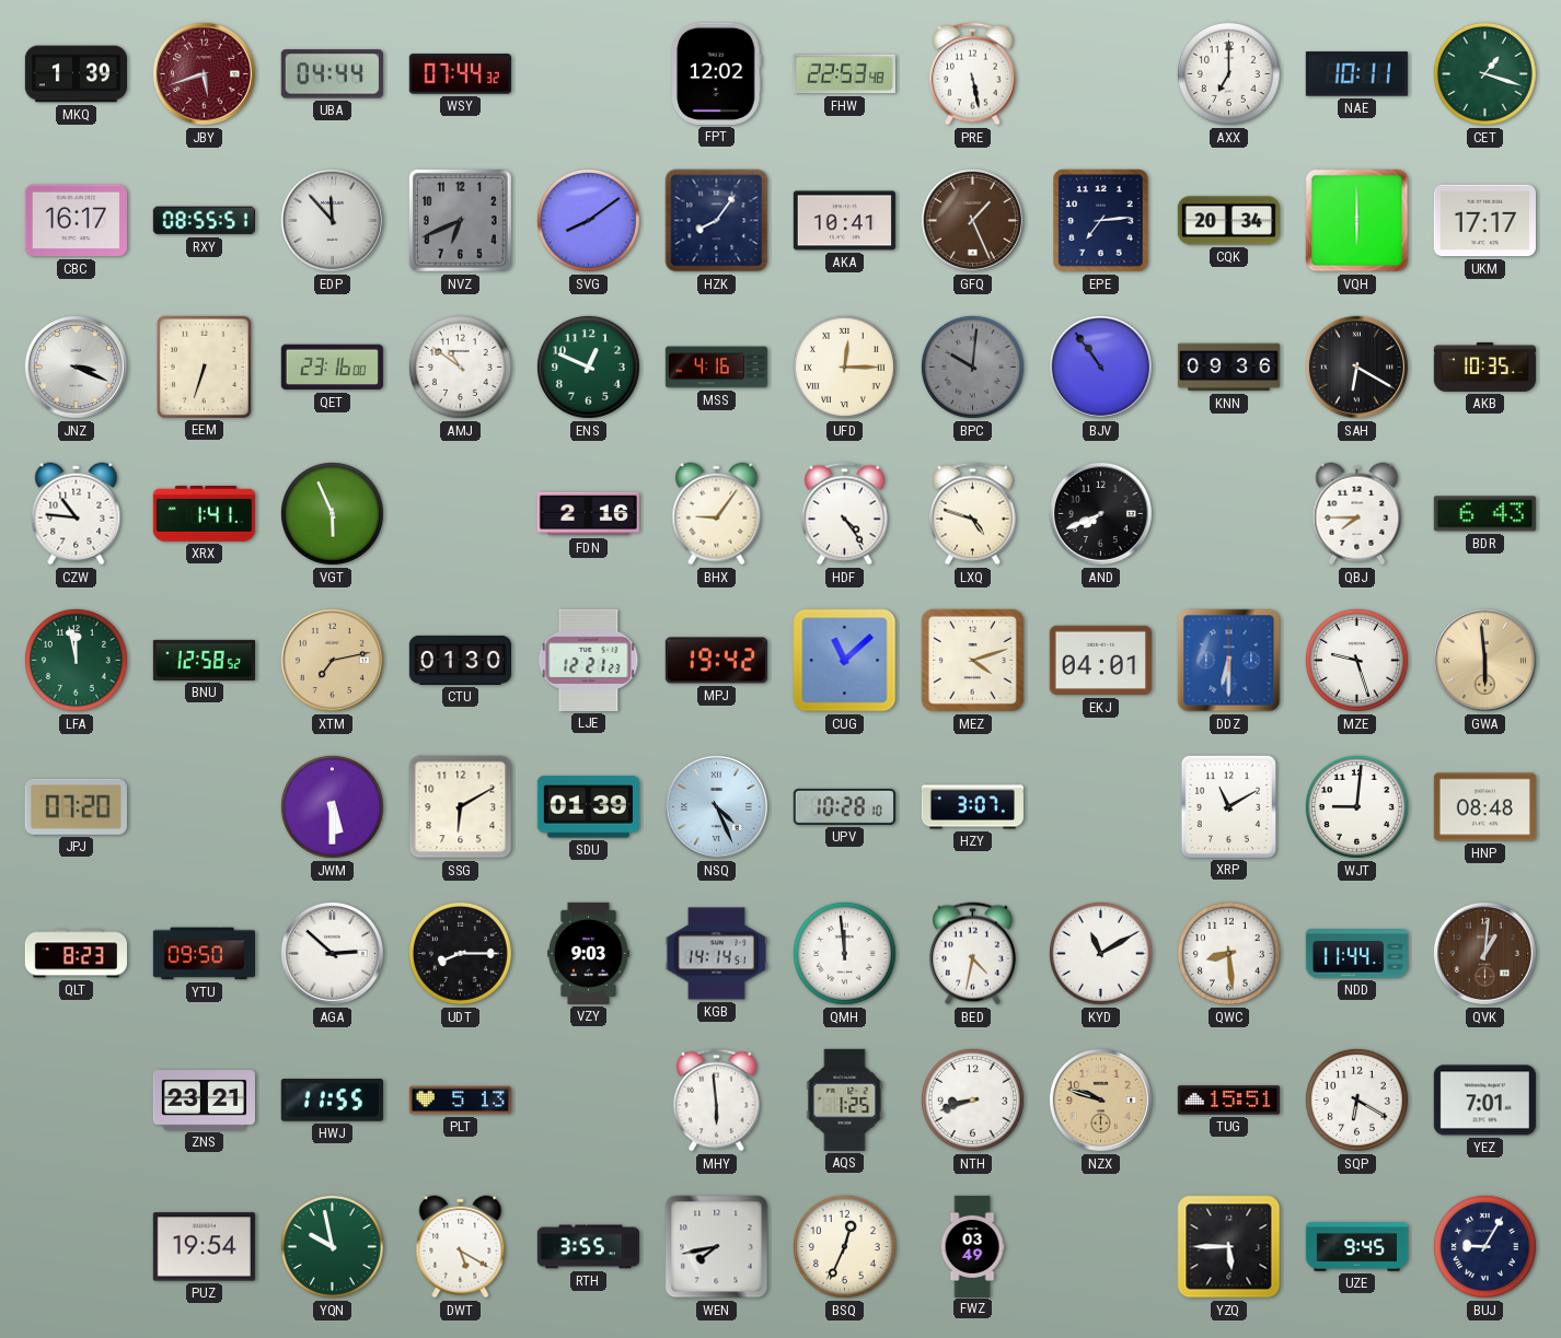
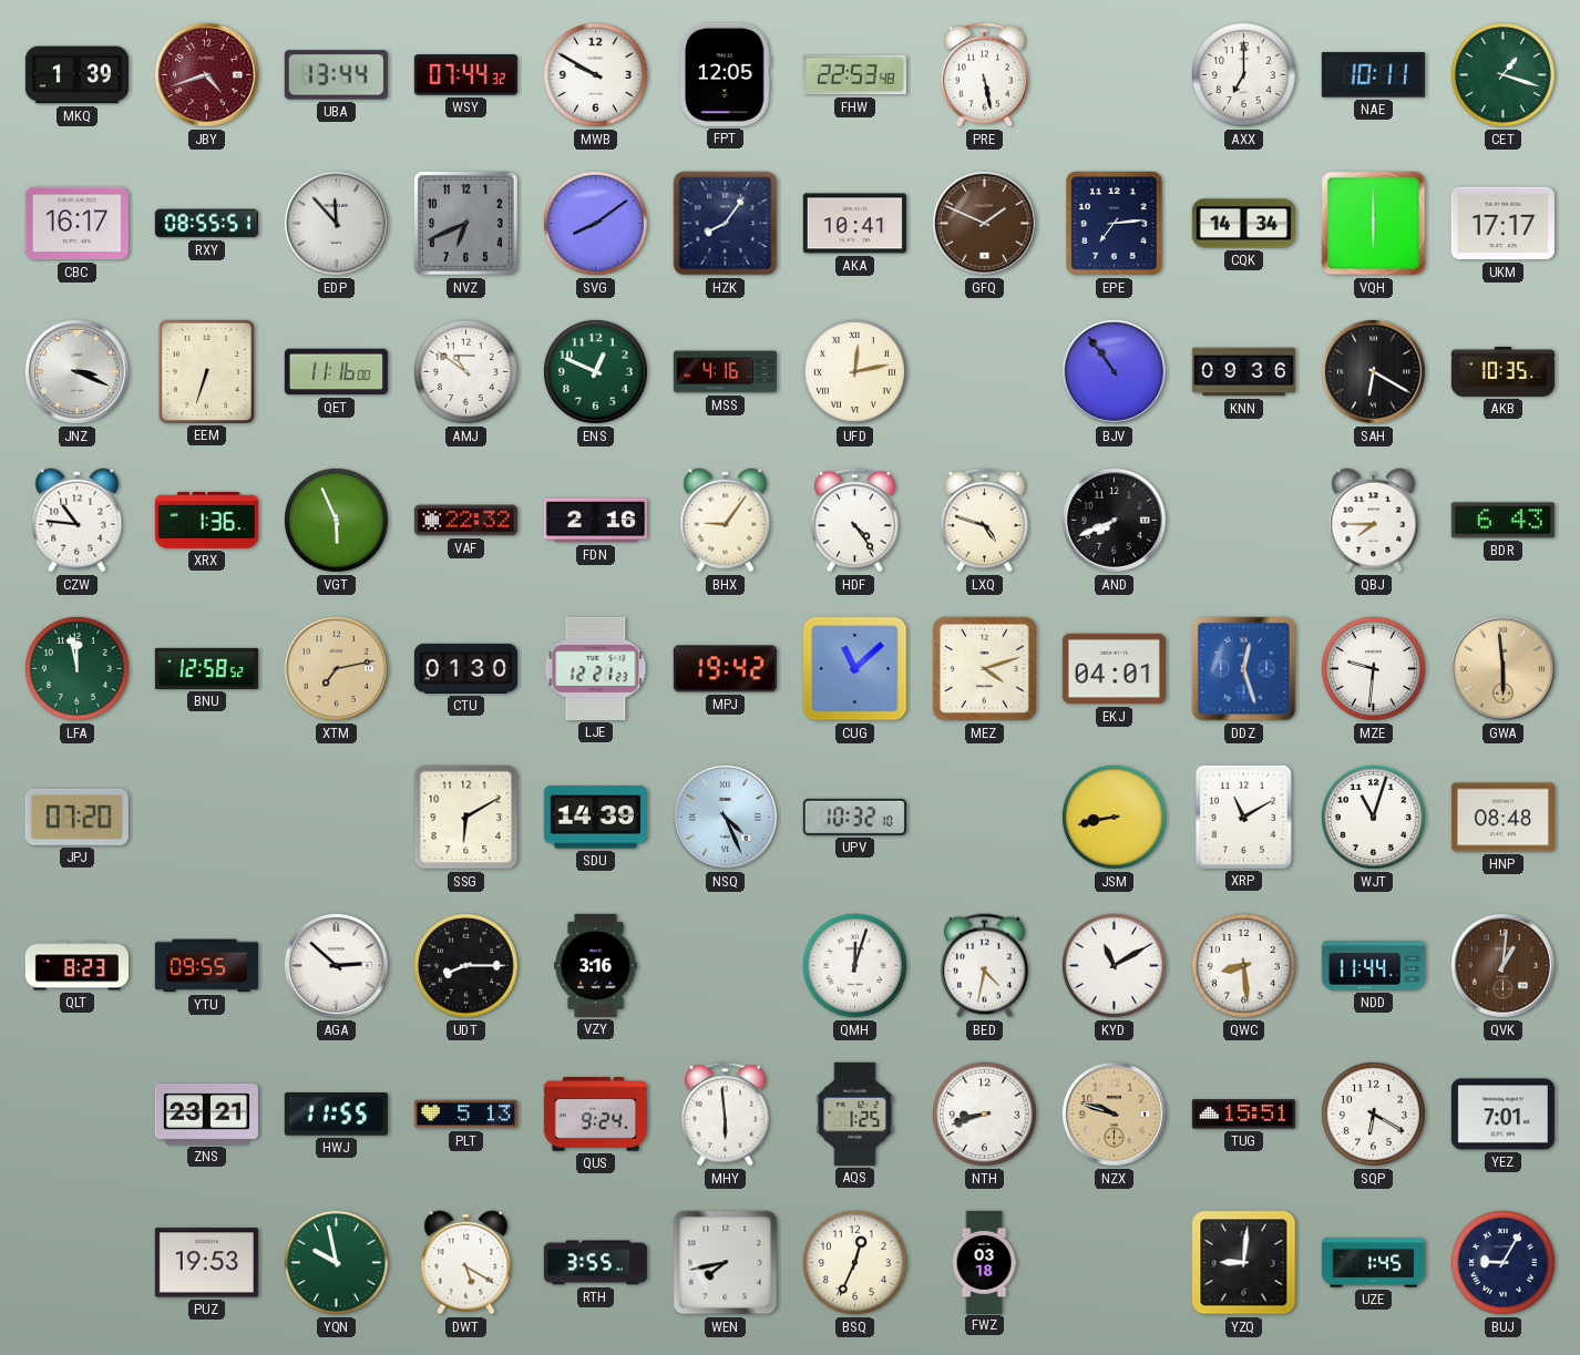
JBY: 5:42 -> 4:42 (206, 74)
UBA: 04:44 -> 13:44 (336, 75)
MWB: none -> 9:50 (595, 74)
FPT: 12:02 -> 12:05 (726, 74)
GFQ: 1:26 -> 1:49 (984, 223)
CQK: 20:34 -> 14:34 (1243, 224)
QET: 23:16 -> 11:16 (336, 372)
UFD: 12:15 -> 12:13 (854, 371)
BPC: 10:01 -> none (972, 367)
XRX: 1:41 -> 1:36 (206, 520)
VAF: none -> 22:32 (465, 521)
DDZ: 6:30 -> 12:27 (1244, 669)
MZE: 9:27 -> 9:31 (1373, 668)
JWM: 5:30 -> none (332, 806)
SDU: 01:39 -> 14:39 (595, 818)
UPV: 10:28 -> 10:32 (854, 817)
HZY: 3:07 -> none (972, 807)
JSM: none -> 8:43 (1114, 817)
WJT: 9:01 -> 11:03 (1373, 817)
YTU: 09:50 -> 09:55 (206, 966)
VZY: 9:03 -> 3:16 (596, 965)
KGB: 14:14 -> none (716, 954)
QMH: 11:59 -> 12:03 (854, 965)
QUS: none -> 9:24 (595, 1115)
PUZ: 19:54 -> 19:53 (206, 1263)
FWZ: 03:49 -> 03:18 (984, 1262)
YZQ: 5:45 -> 9:01 (1244, 1263)
UZE: 9:45 -> 1:45 (1373, 1263)
